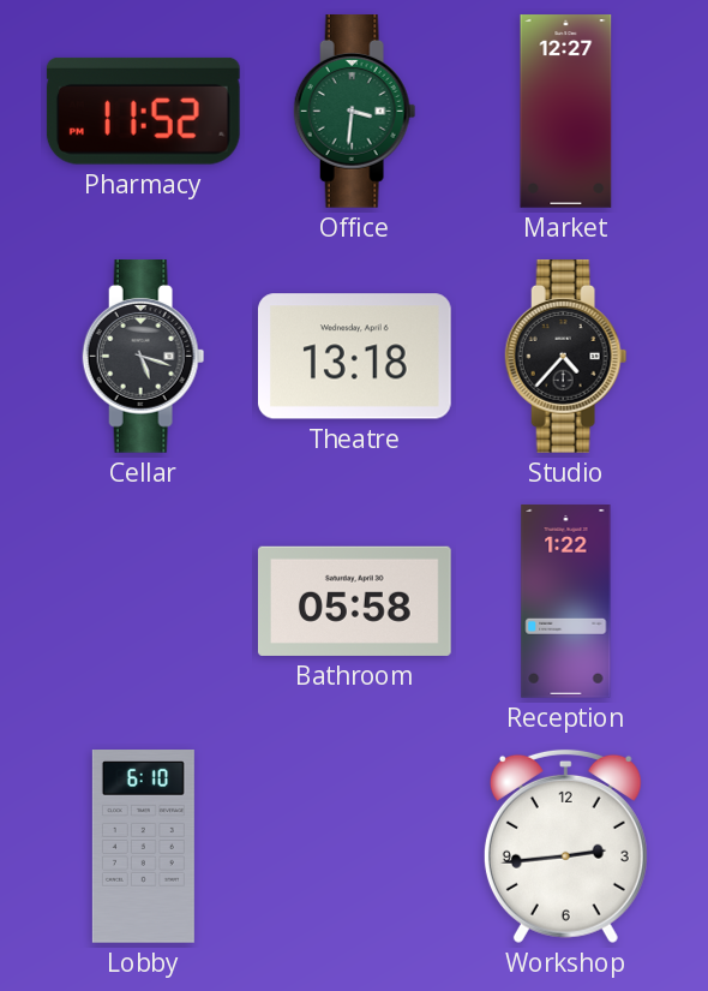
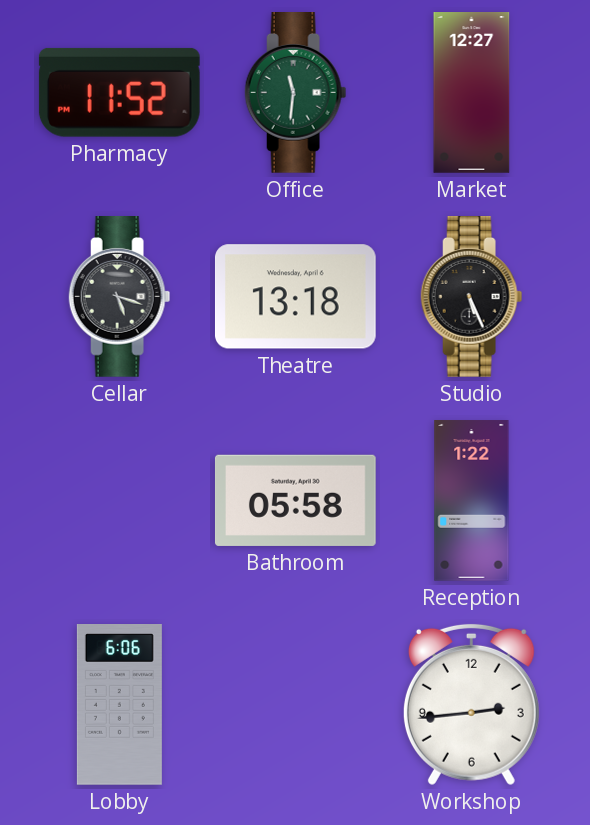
Office: 3:31 -> 11:31 (296, 93)
Studio: 4:37 -> 5:26 (472, 297)
Lobby: 6:10 -> 6:06 (119, 705)
